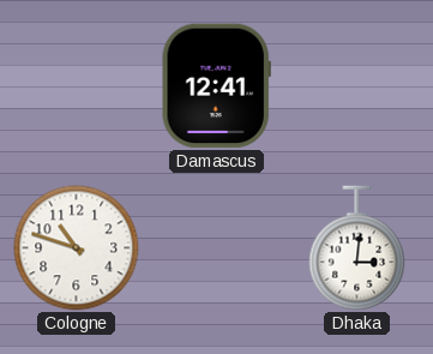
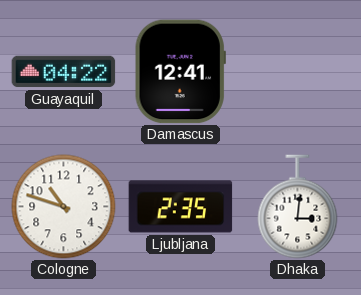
Guayaquil: none -> 04:22 (64, 72)
Ljubljana: none -> 2:35 (181, 207)
